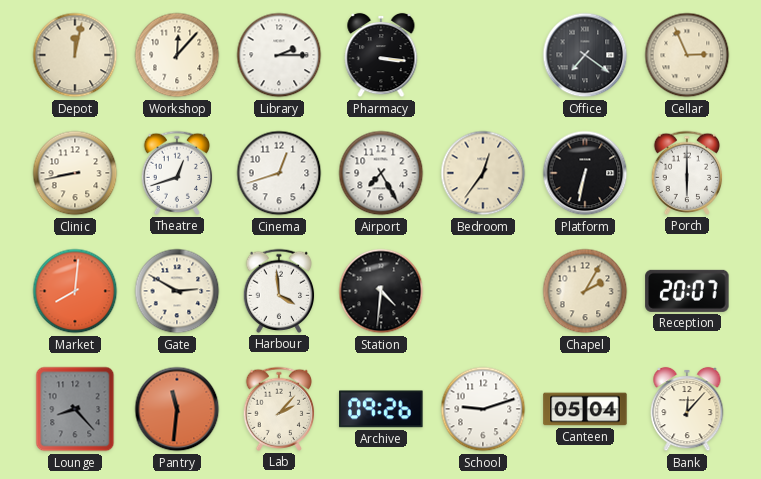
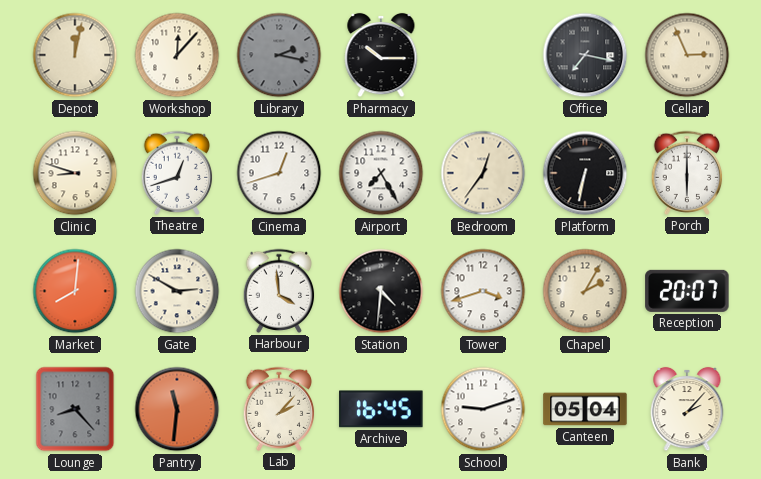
Library: 2:15 -> 2:17 (279, 55)
Library dial: white -> grey (279, 55)
Pharmacy: 3:16 -> 10:15 (381, 55)
Office: 7:21 -> 7:17 (585, 55)
Clinic: 8:43 -> 8:48 (75, 173)
Tower: none -> 3:42 (483, 291)
Archive: 09:26 -> 16:45 (381, 409)
Bank: 12:07 -> 2:07 (687, 409)
